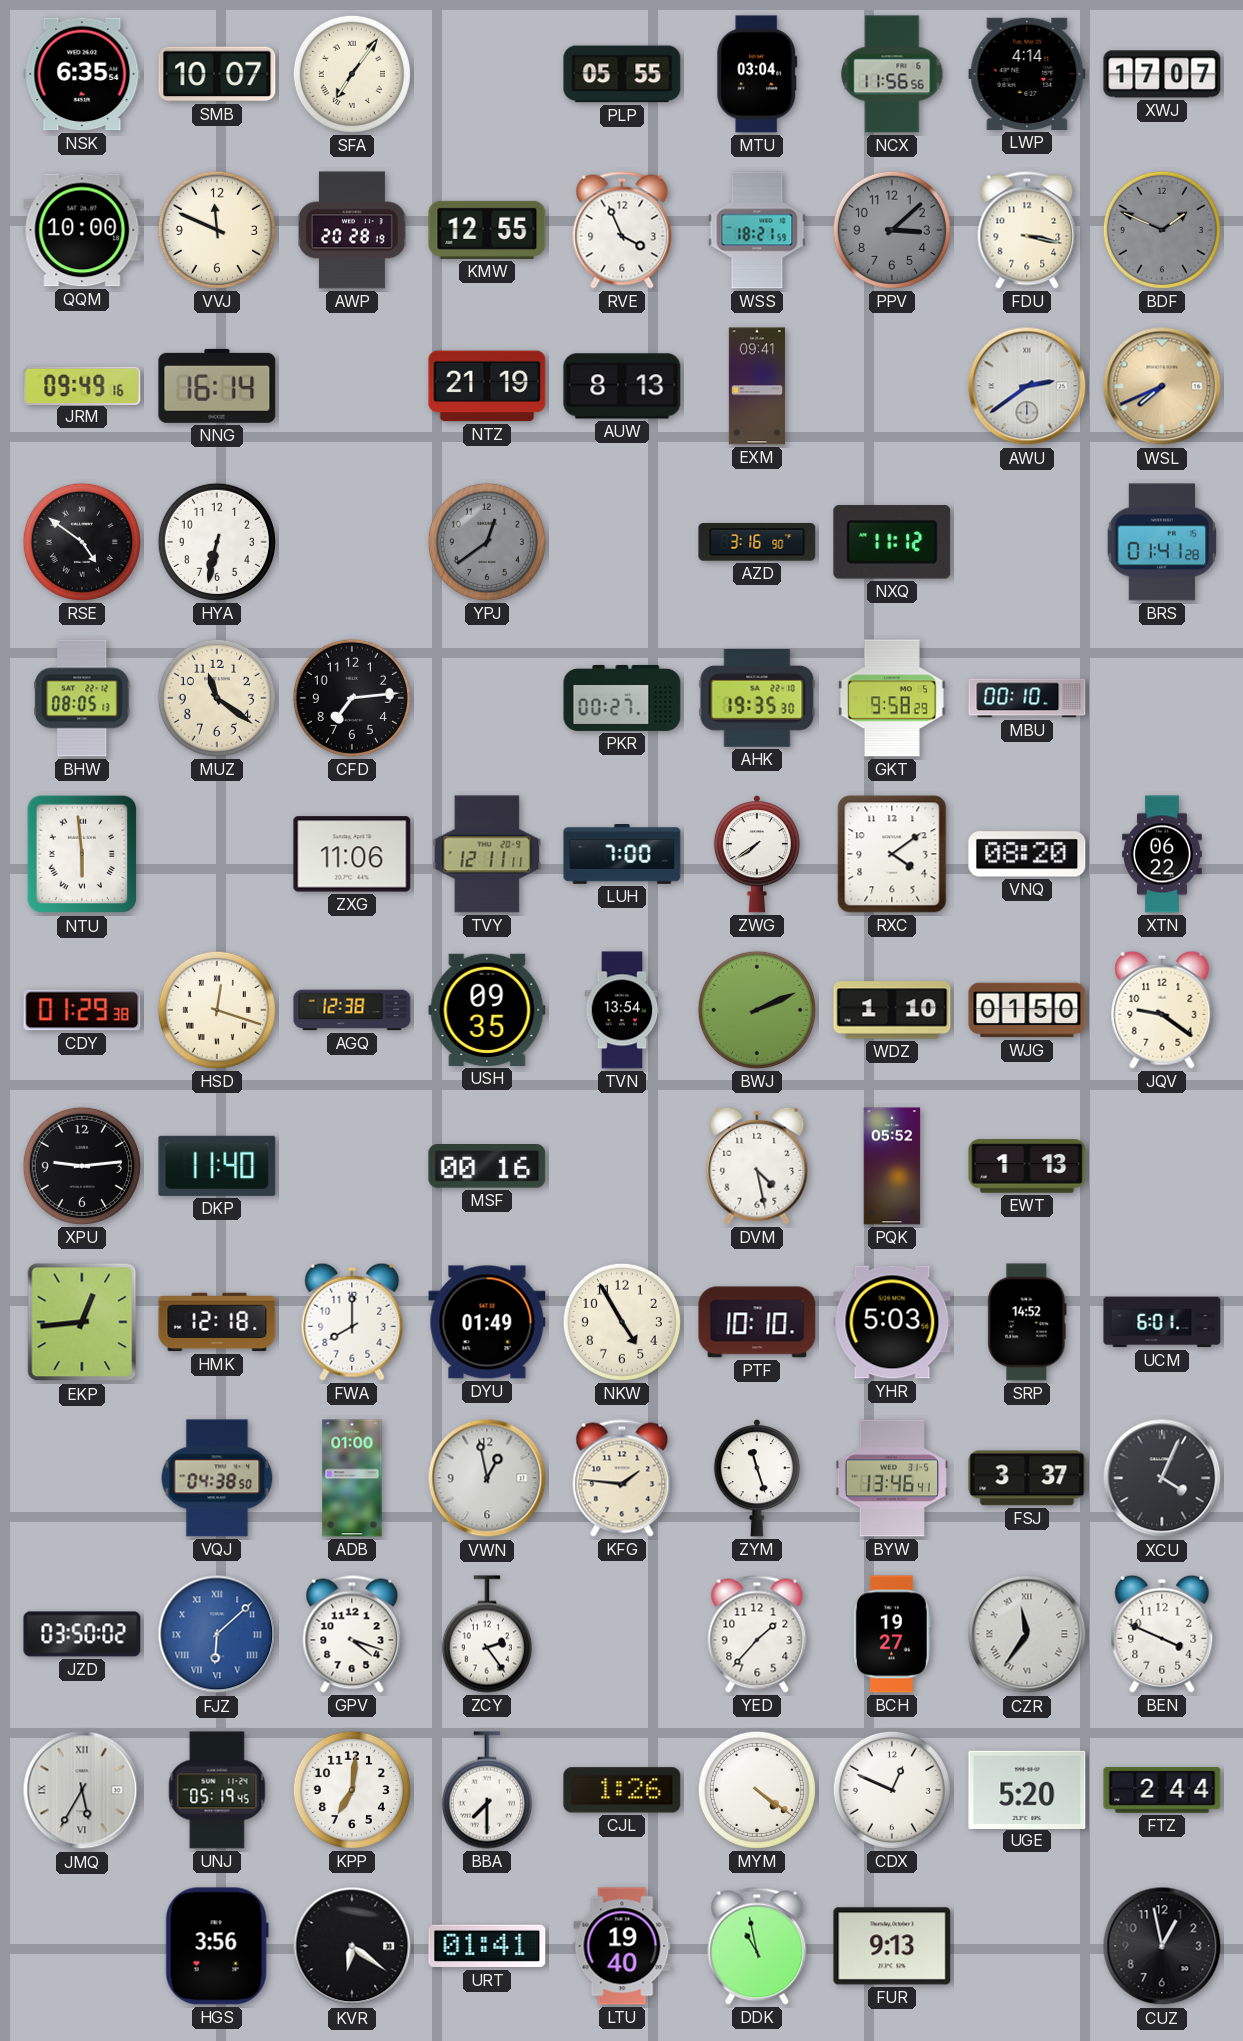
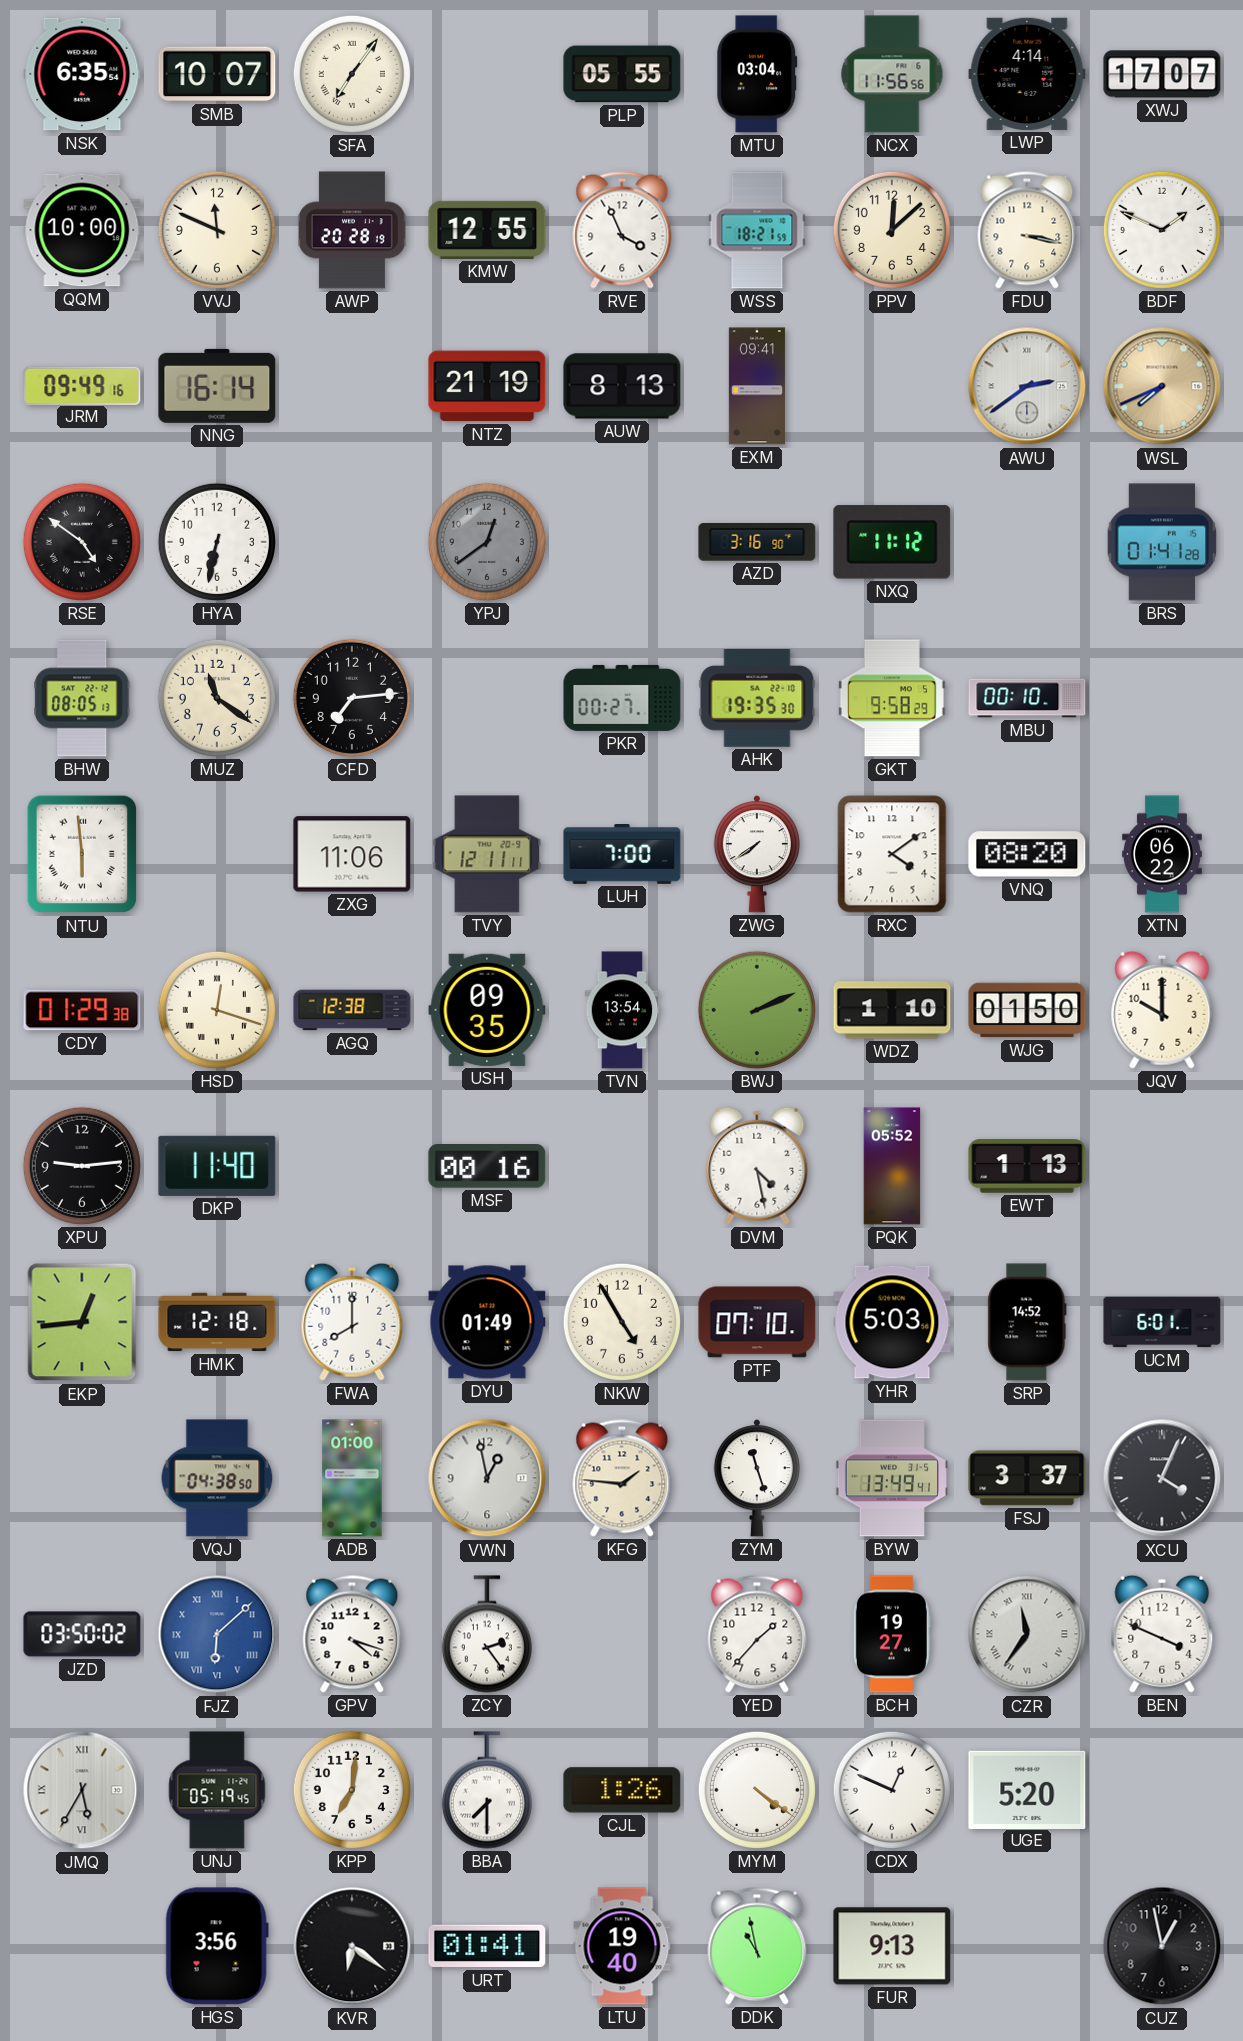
PPV: 3:08 -> 12:08 (892, 230)
PPV dial: grey -> cream (892, 230)
BDF dial: grey -> white (1162, 230)
JQV: 9:21 -> 10:00 (1162, 1010)
PTF: 10:10 -> 07:10 (757, 1322)
BYW: 13:46 -> 13:49 (892, 1478)
FTZ: 2:44 -> none (1162, 1790)
